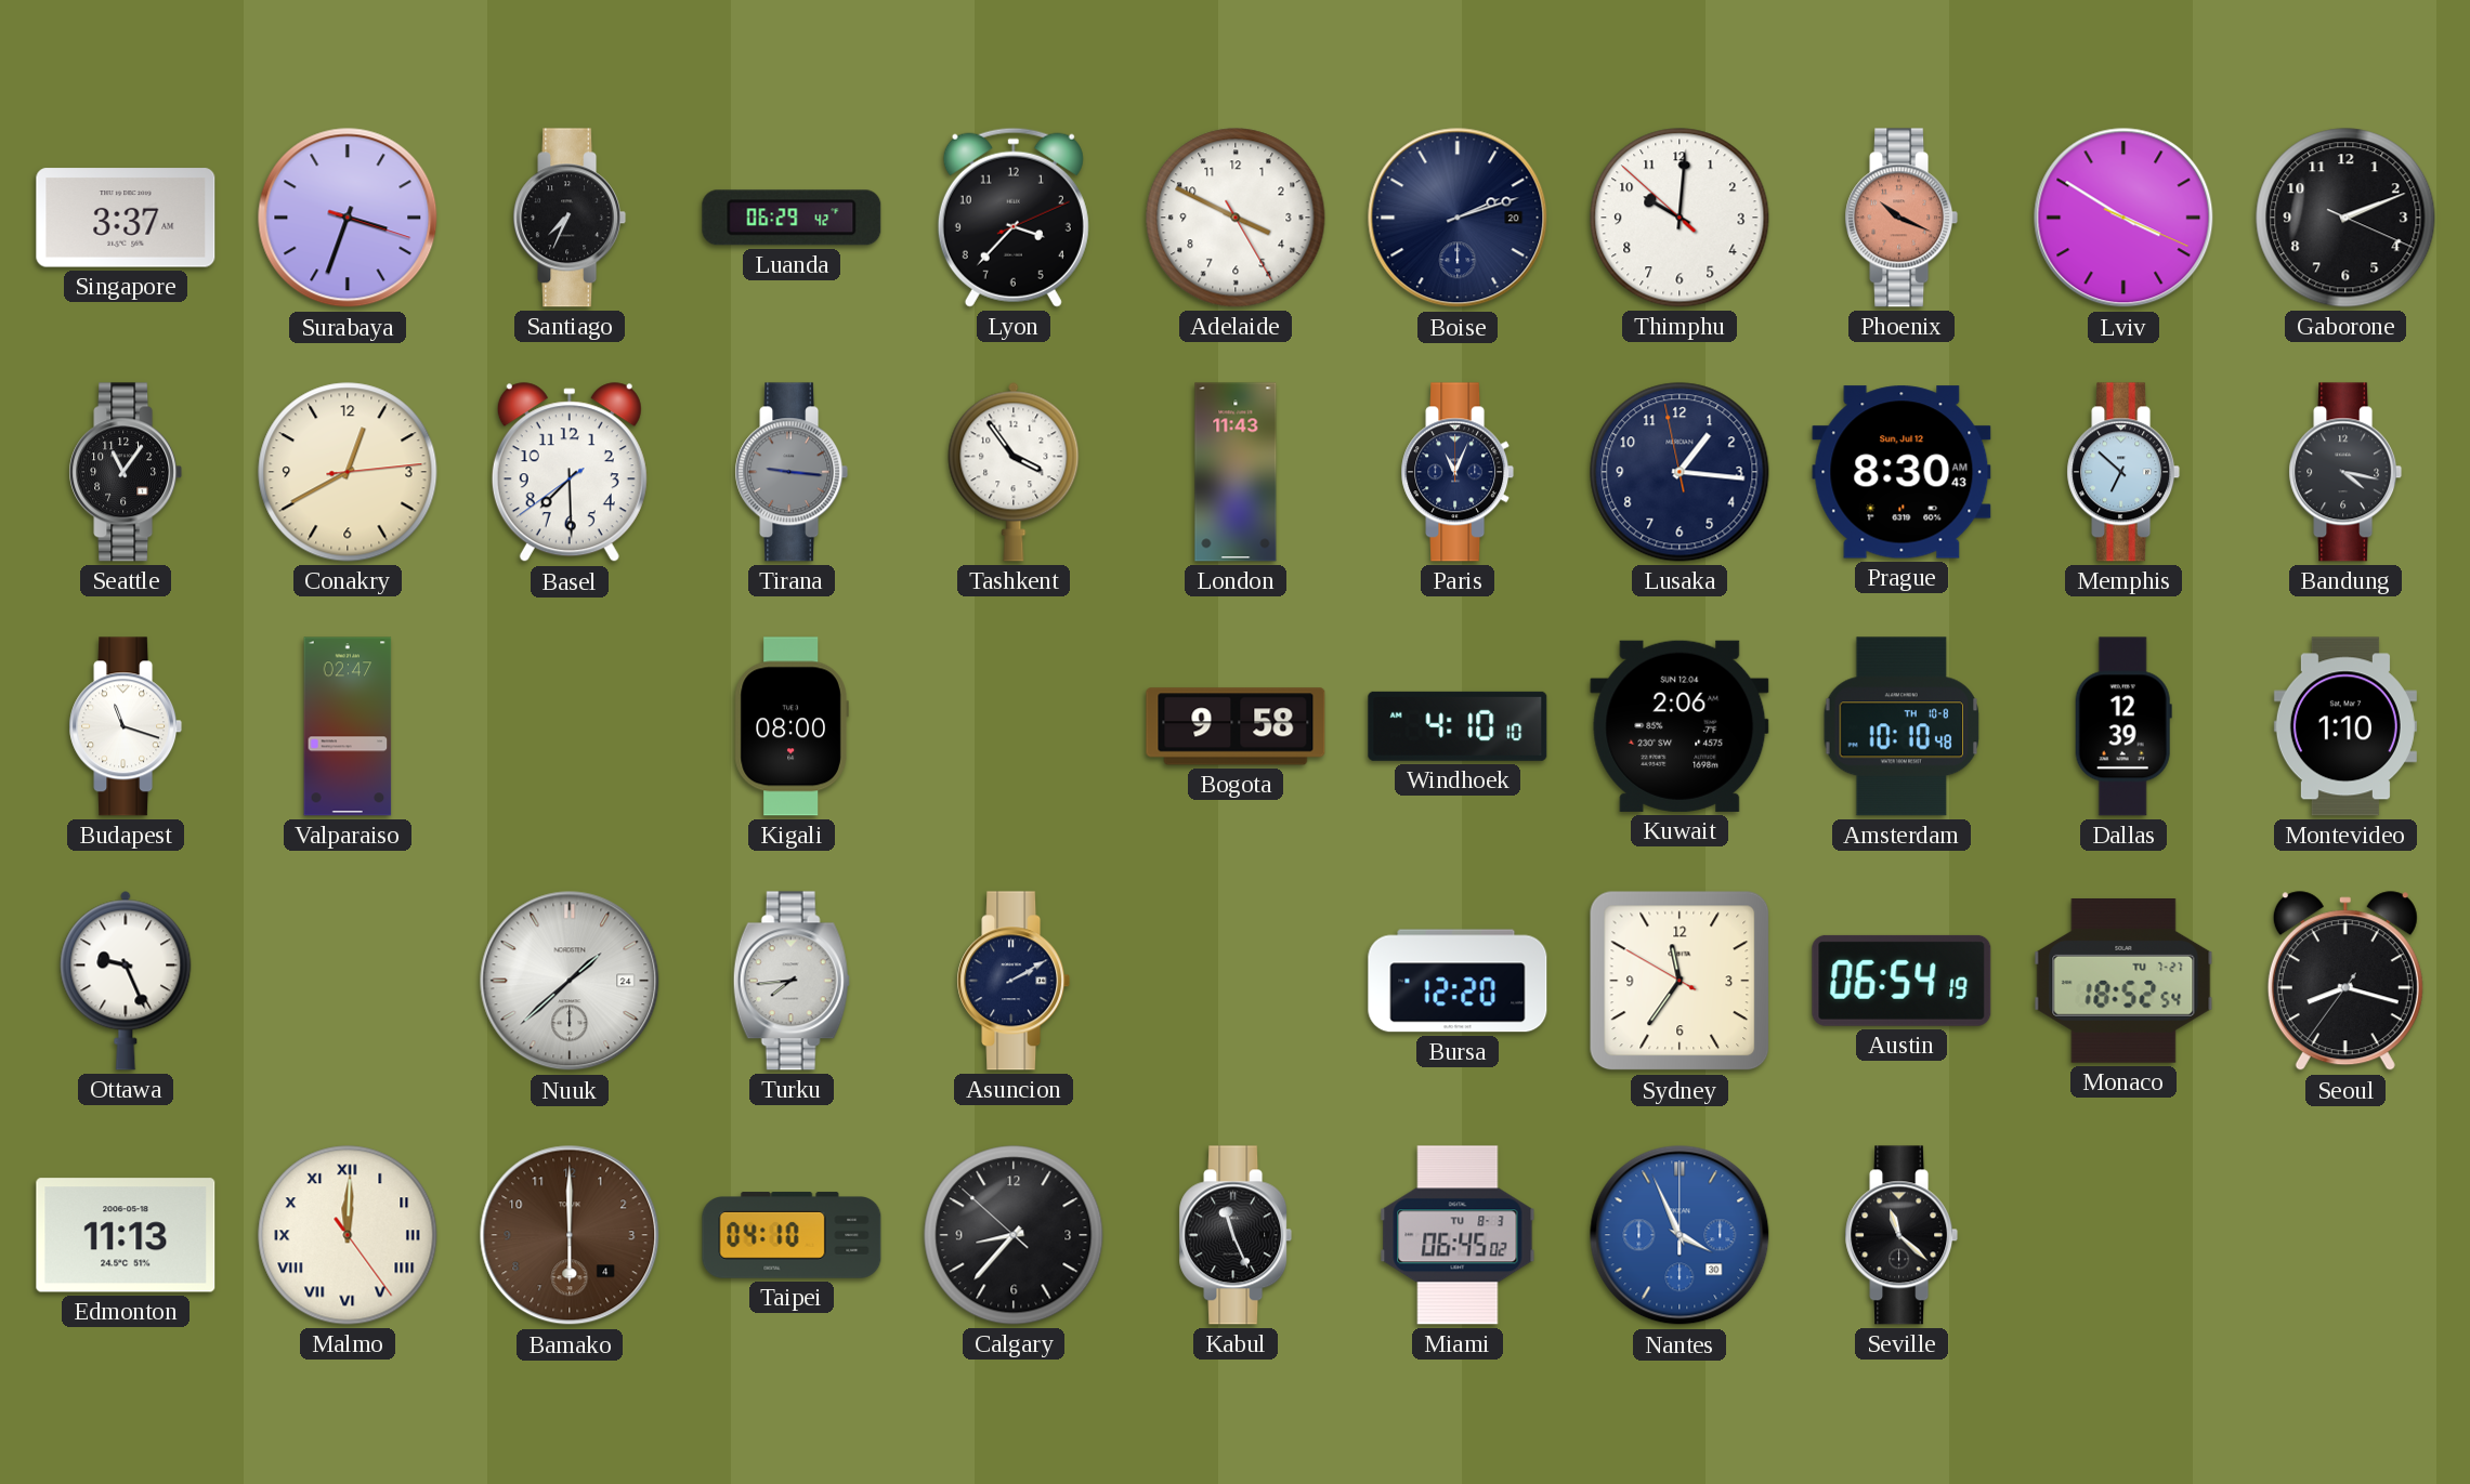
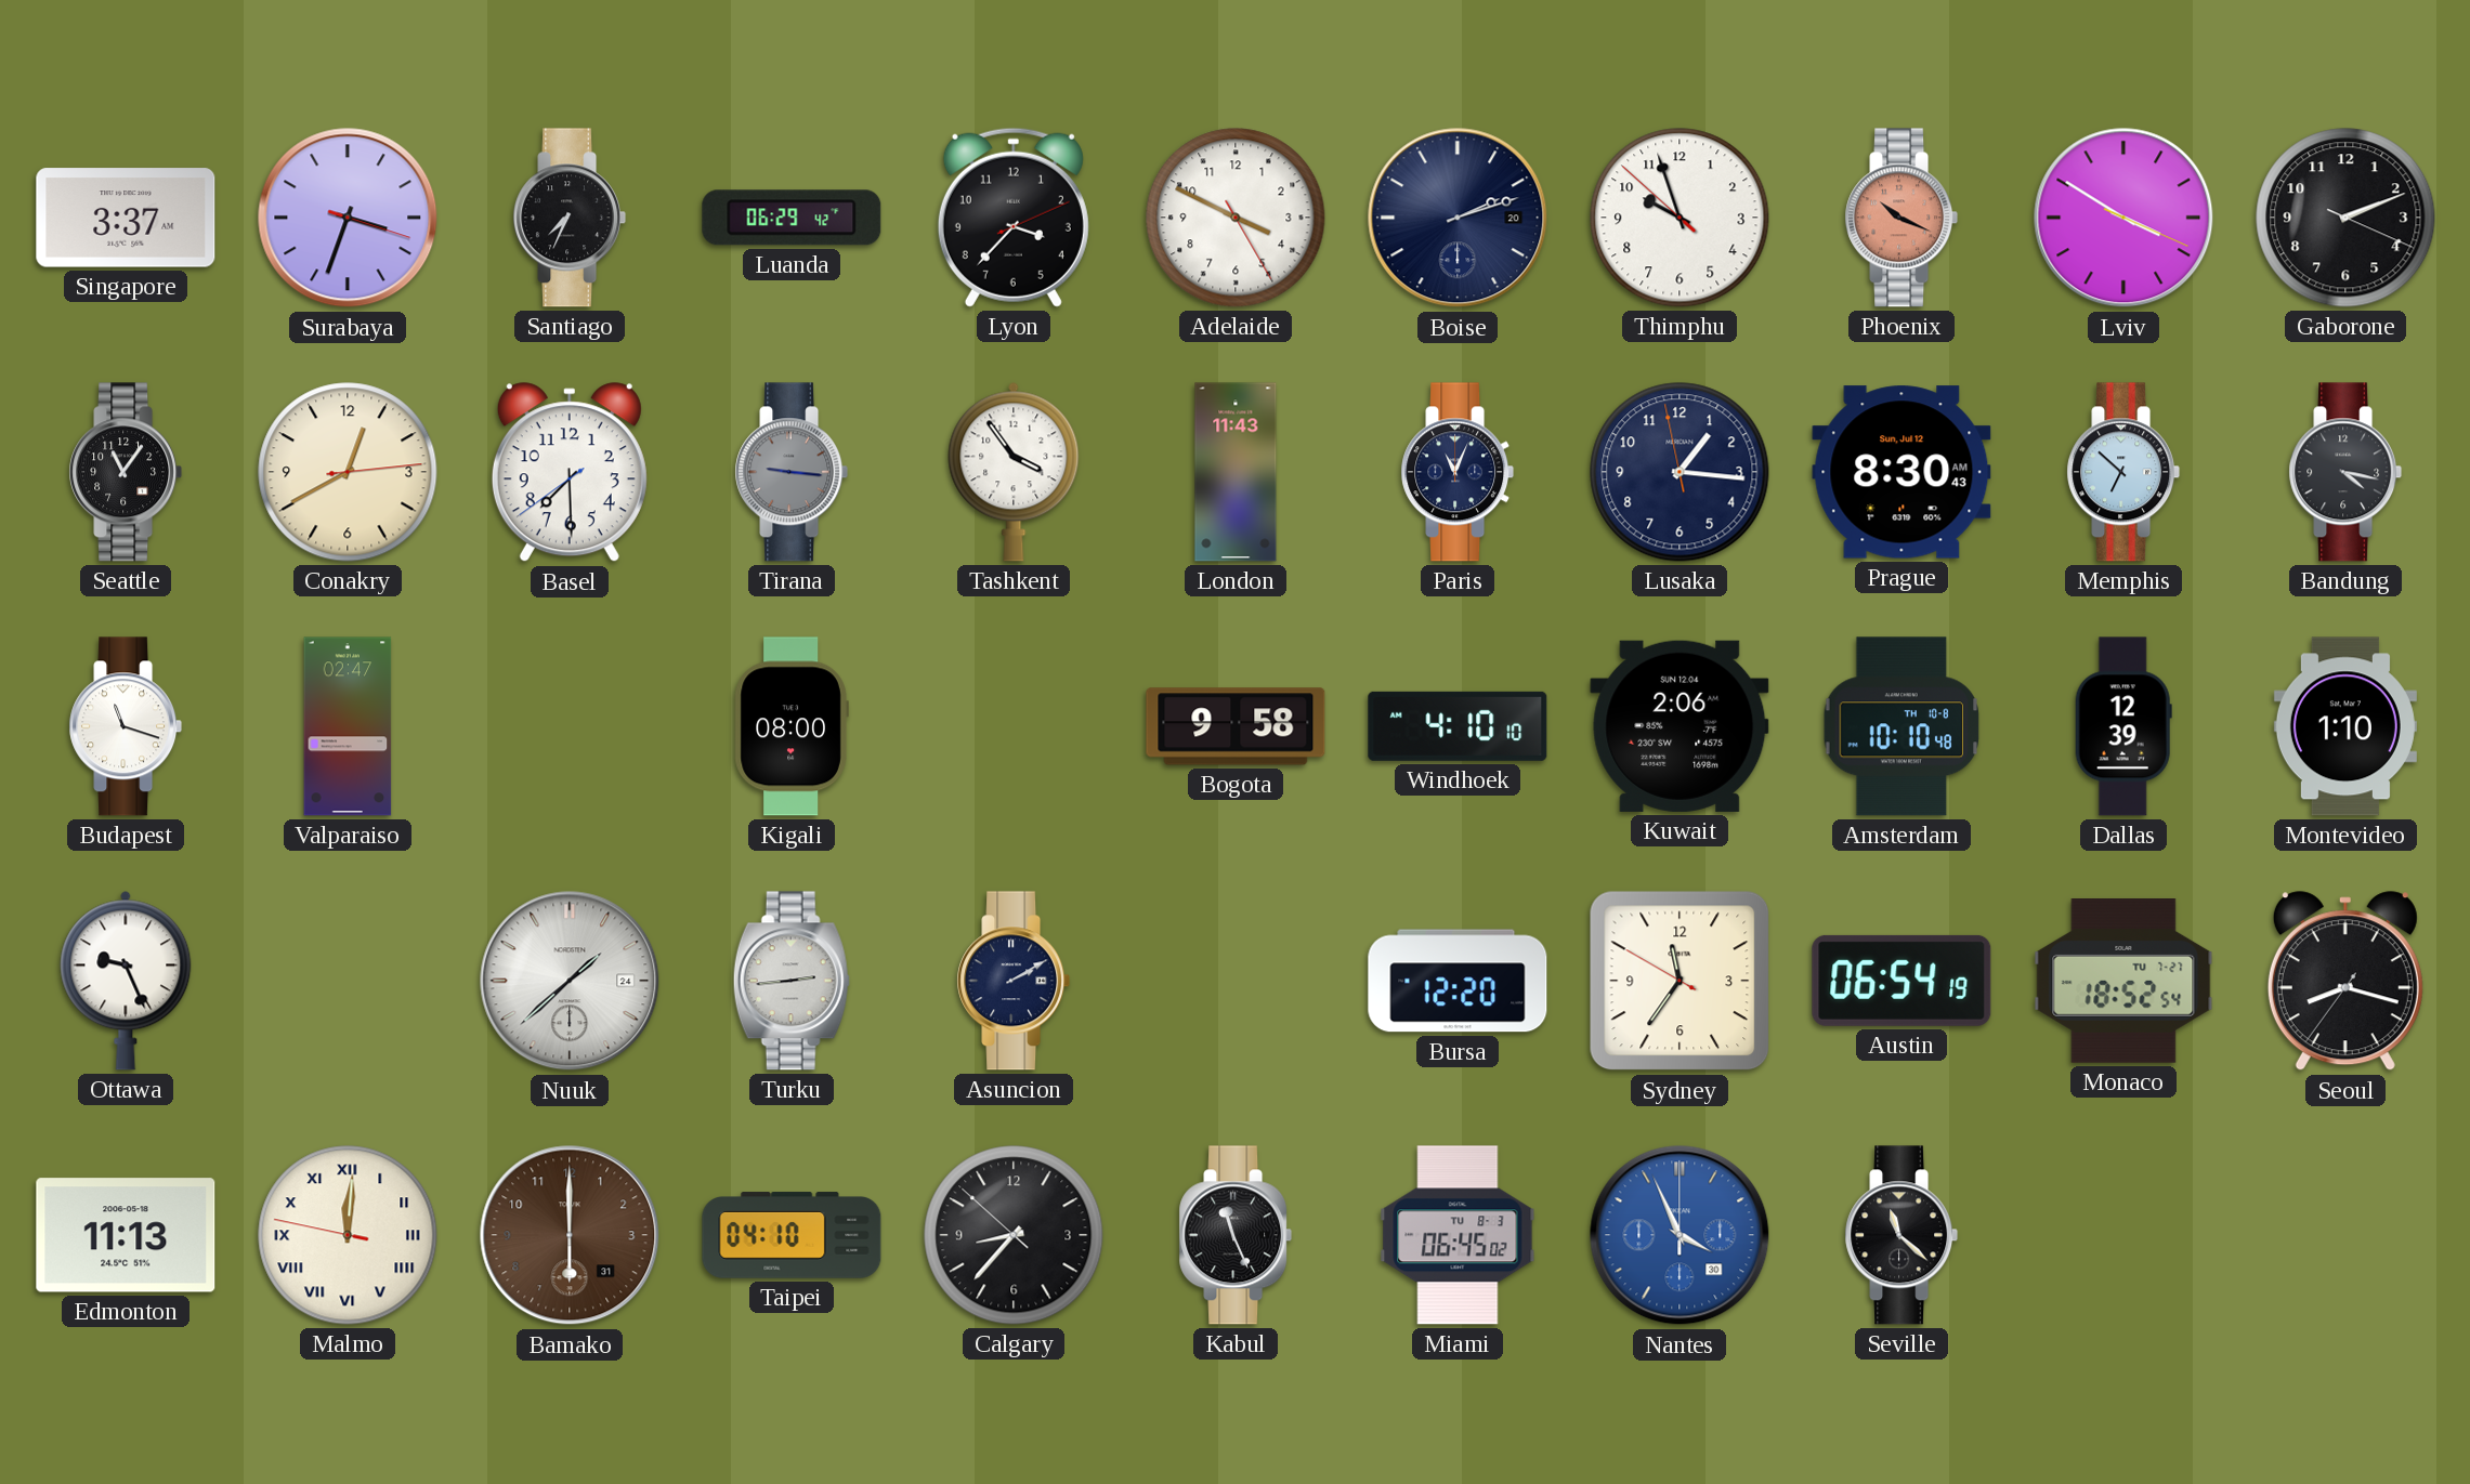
Thimphu: 10:00 -> 9:56 (1680, 218)
Turku: 7:44 -> 2:44 (792, 981)
Malmo: 12:00:24 -> 12:00:47 (348, 1235)
Bamako date: 4 -> 31 (570, 1235)
